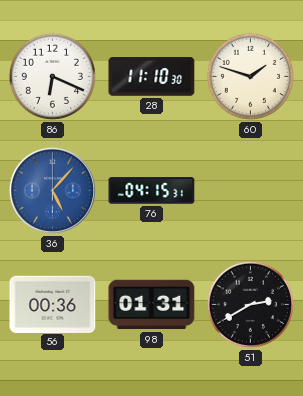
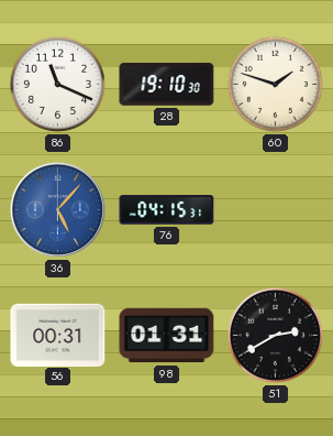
86: 6:19 -> 11:19 (57, 84)
28: 11:10 -> 19:10 (167, 85)
56: 00:36 -> 00:31 (58, 335)
